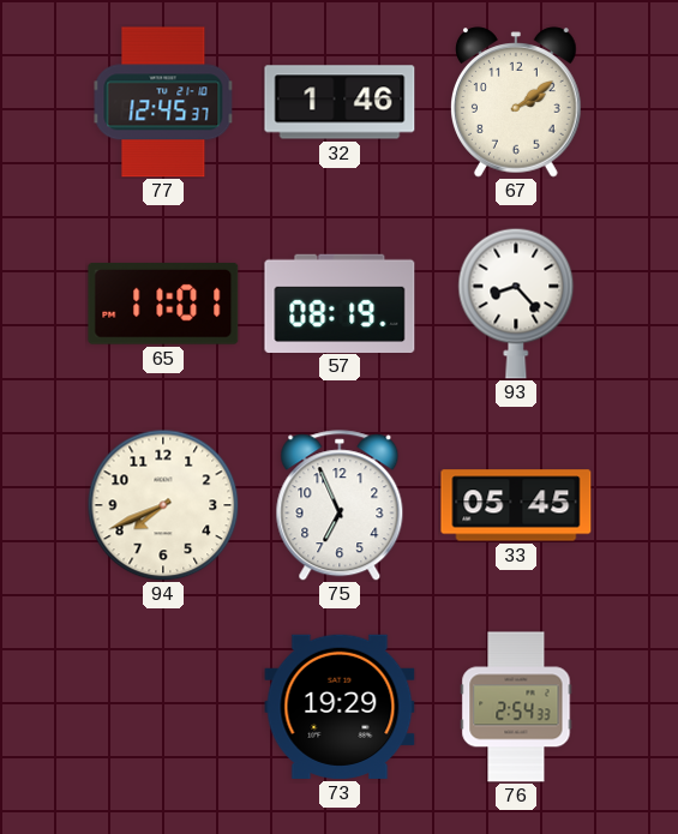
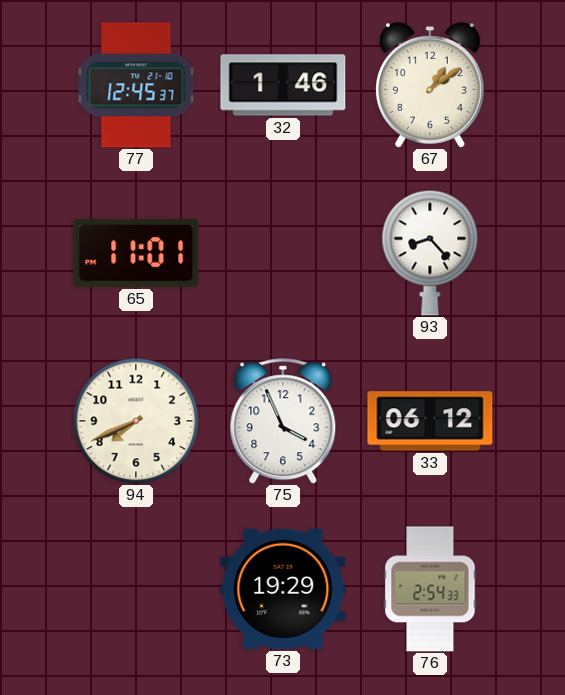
67: 2:09 -> 1:09 (431, 85)
57: 08:19 -> none (340, 302)
75: 6:56 -> 3:56 (283, 421)
33: 05:45 -> 06:12 (430, 421)
